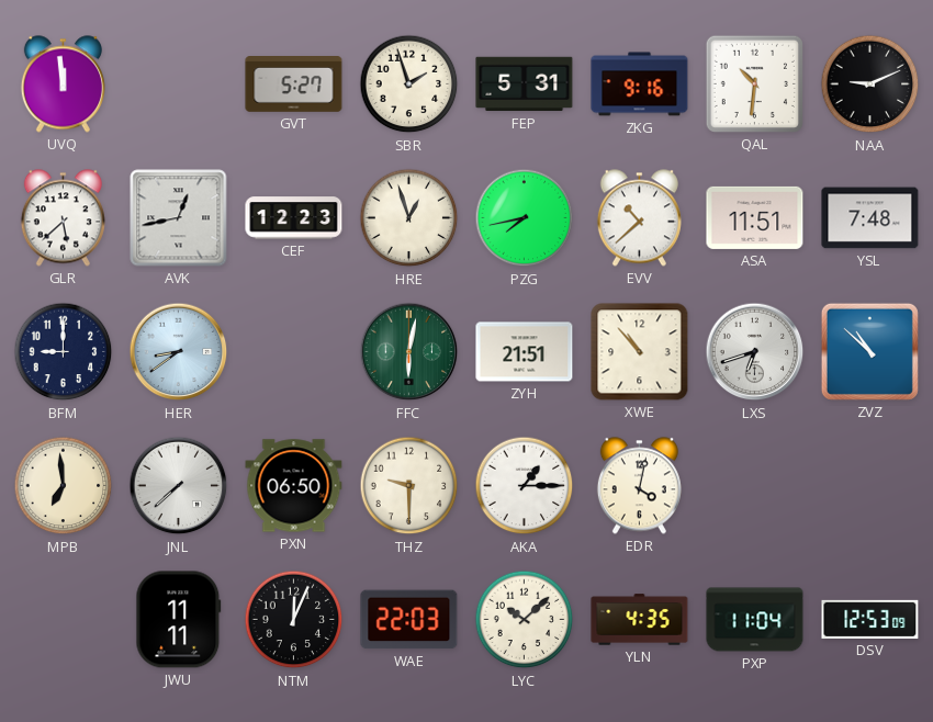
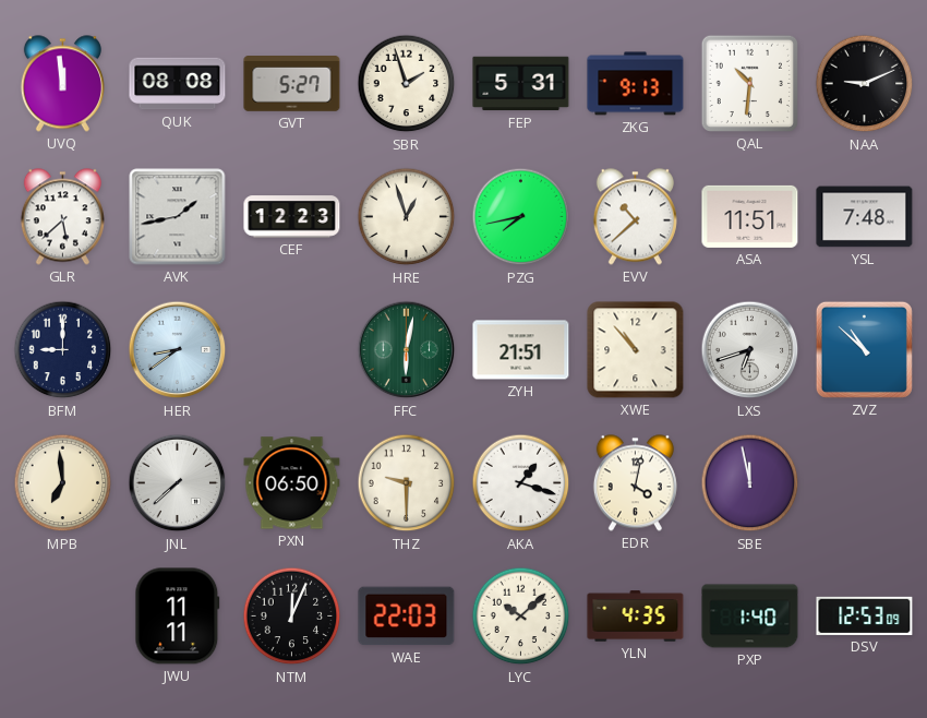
QUK: none -> 08:08 (178, 84)
ZKG: 9:16 -> 9:13 (636, 84)
AVK: 12:43 -> 1:43 (178, 217)
AKA: 1:15 -> 1:18 (521, 483)
SBE: none -> 11:58 (750, 483)
PXP: 11:04 -> 1:40 (750, 617)
